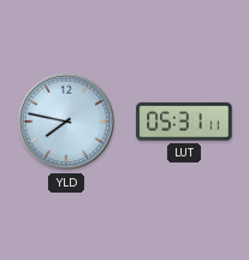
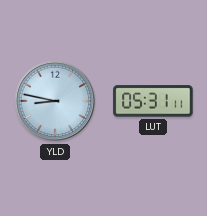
YLD: 7:47 -> 8:47 (55, 101)
